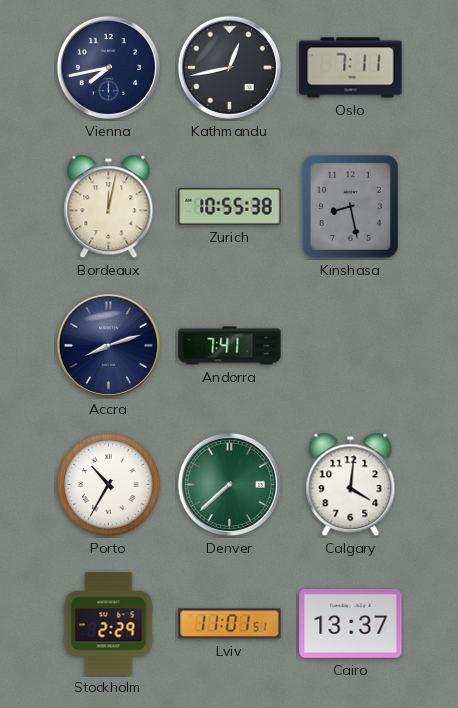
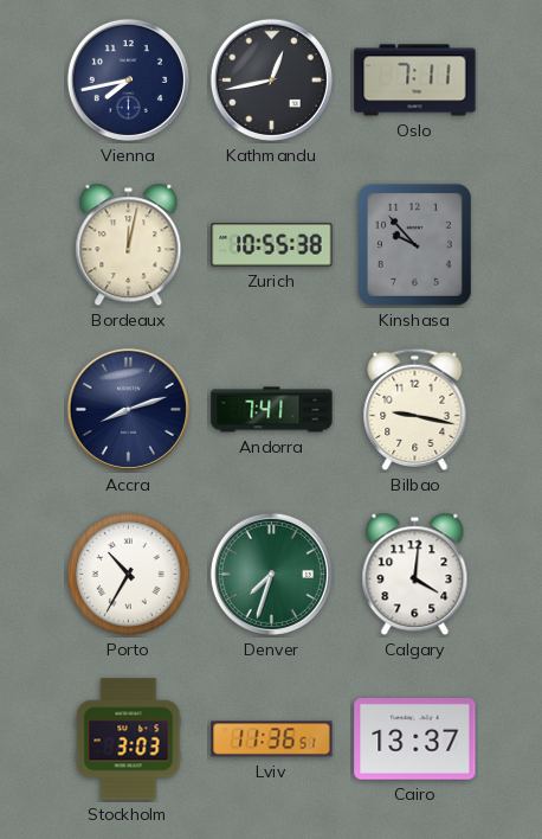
Kinshasa: 8:28 -> 9:53 (414, 244)
Bilbao: none -> 9:17 (415, 410)
Denver: 7:38 -> 7:33 (271, 574)
Stockholm: 2:29 -> 3:03 (129, 739)
Lviv: 11:01 -> 11:36 (272, 739)
